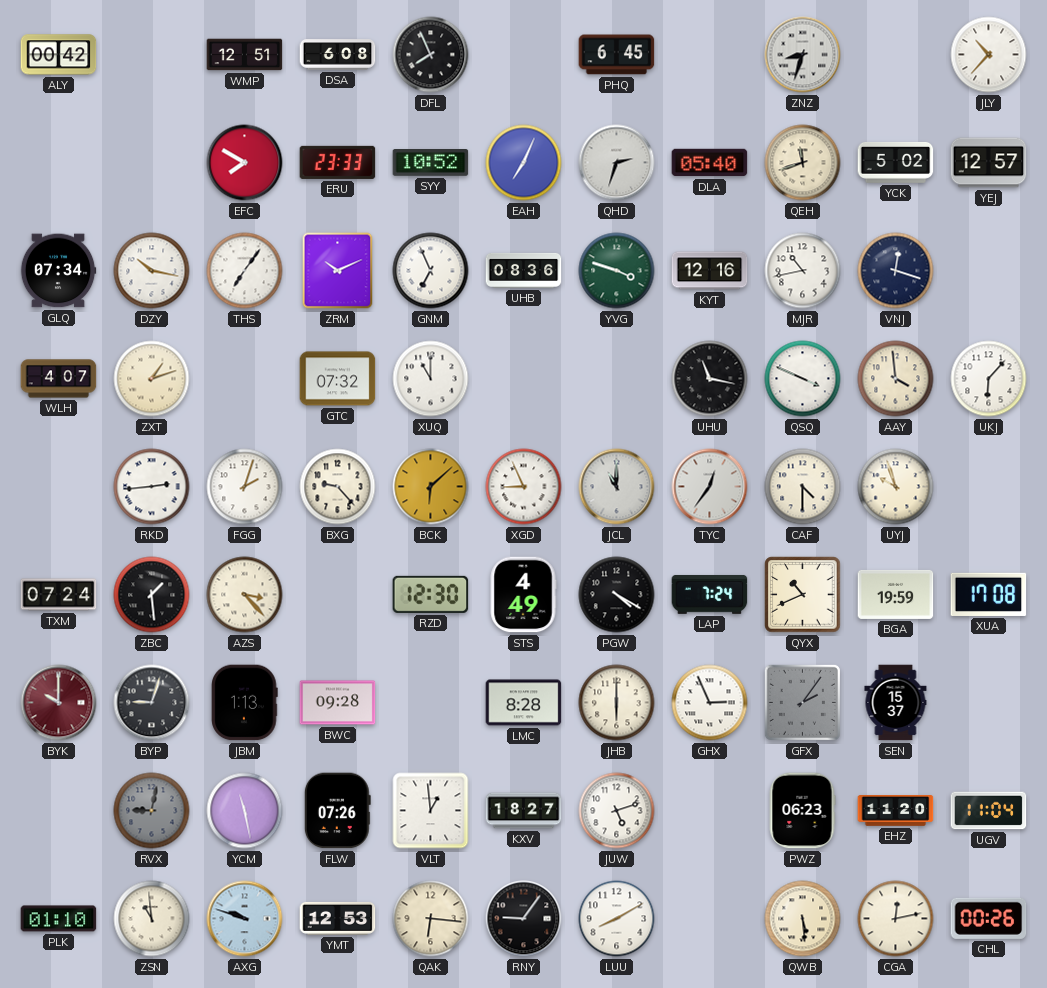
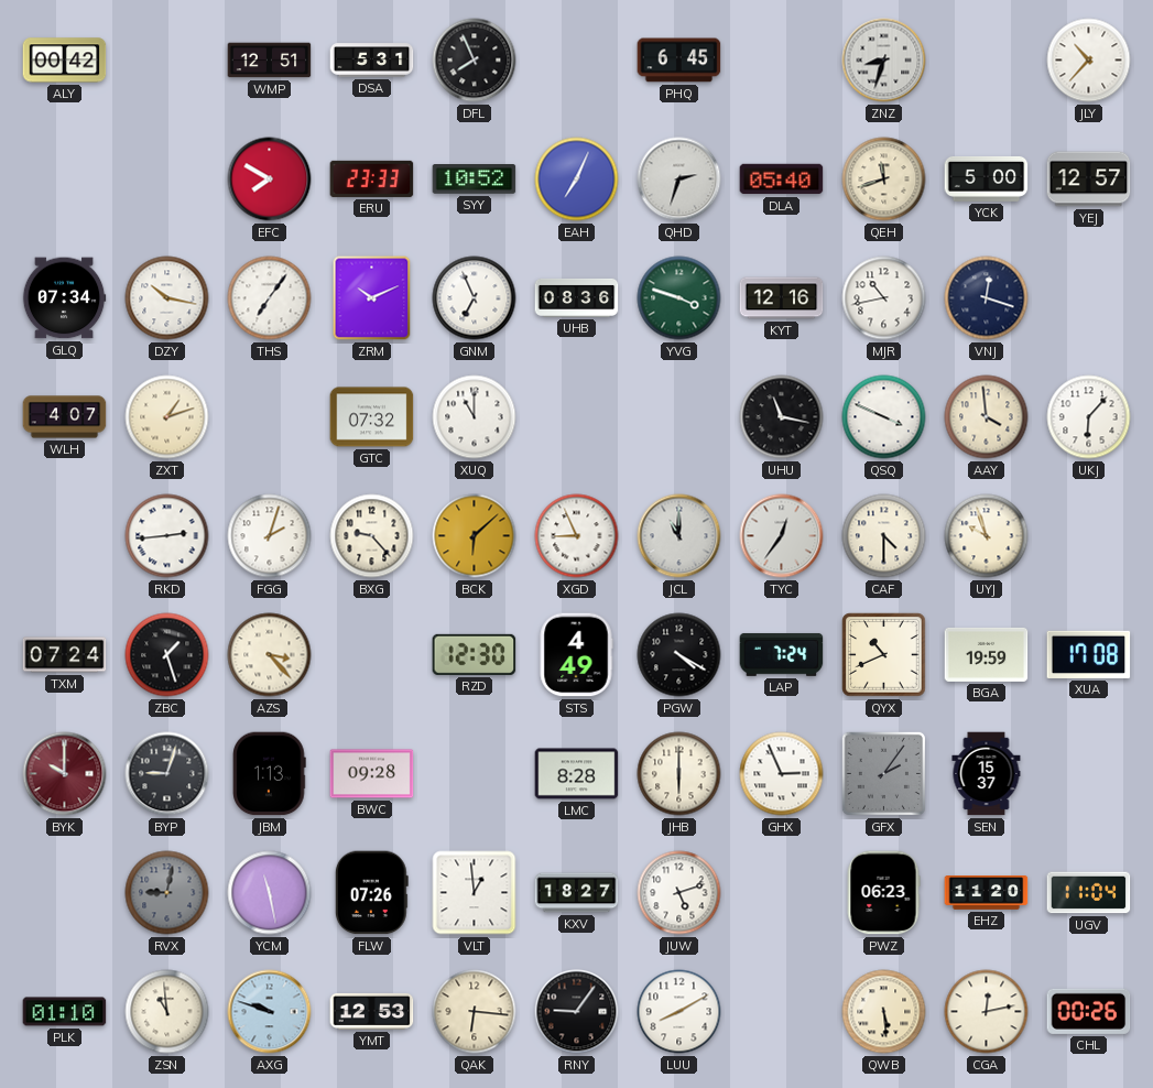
DSA: 6:08 -> 5:31 (372, 61)
YCK: 5:02 -> 5:00 (987, 178)
ZBC: 1:29 -> 1:27 (167, 655)
